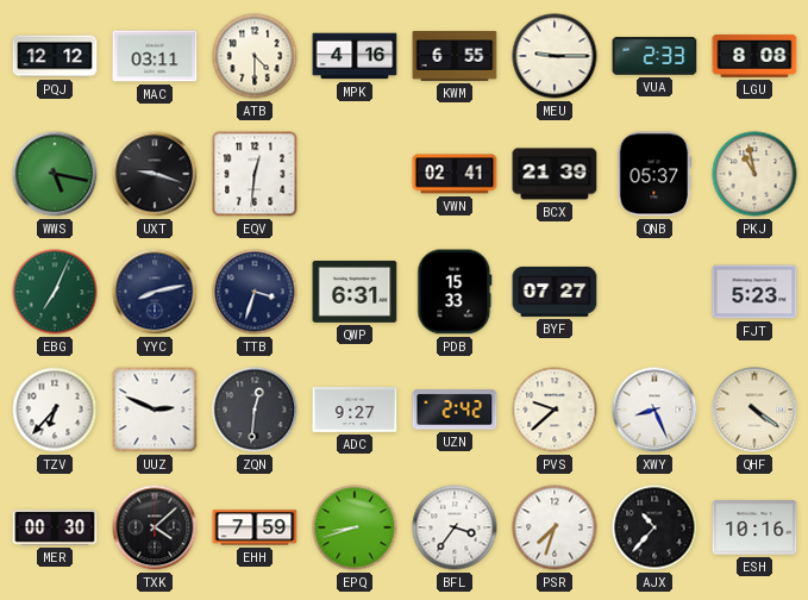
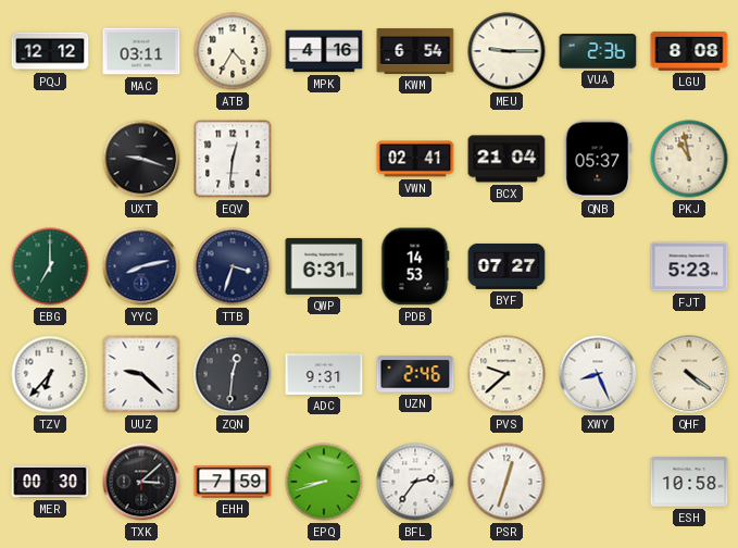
ATB: 4:30 -> 4:35 (233, 51)
KWM: 6:55 -> 6:54 (415, 51)
VUA: 2:33 -> 2:36 (598, 51)
WWS: 5:17 -> none (55, 174)
BCX: 21:39 -> 21:04 (506, 159)
EBG: 7:04 -> 7:00 (50, 266)
PDB: 15:33 -> 14:53 (415, 266)
UUZ: 2:49 -> 9:22 (141, 374)
ADC: 9:27 -> 9:31 (324, 375)
UZN: 2:42 -> 2:46 (415, 374)
TXK: 4:08 -> 3:08 (141, 482)
BFL: 3:36 -> 2:36 (415, 482)
PSR: 7:33 -> 12:33 (506, 482)
AJX: 10:37 -> none (654, 527)
ESH: 10:16 -> 10:58 (689, 482)
